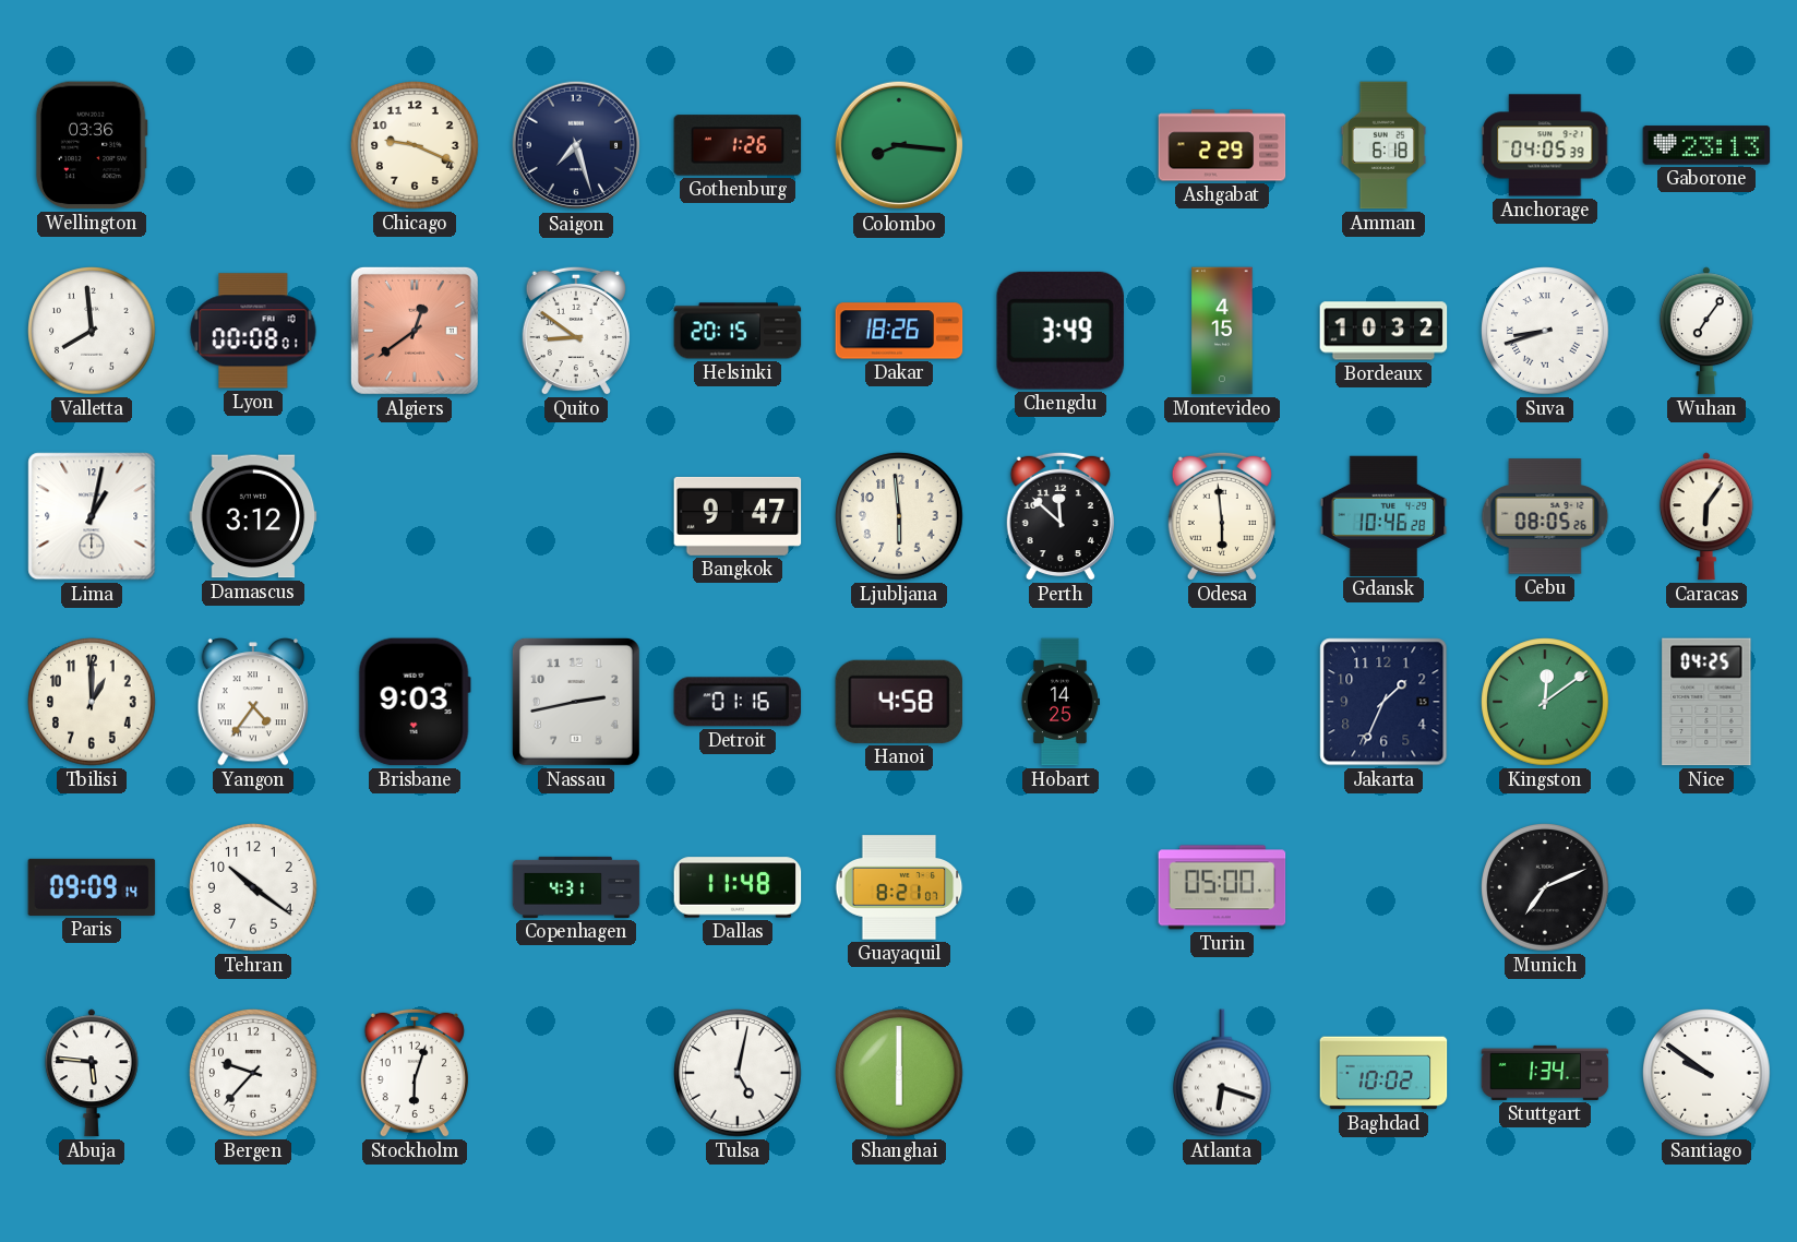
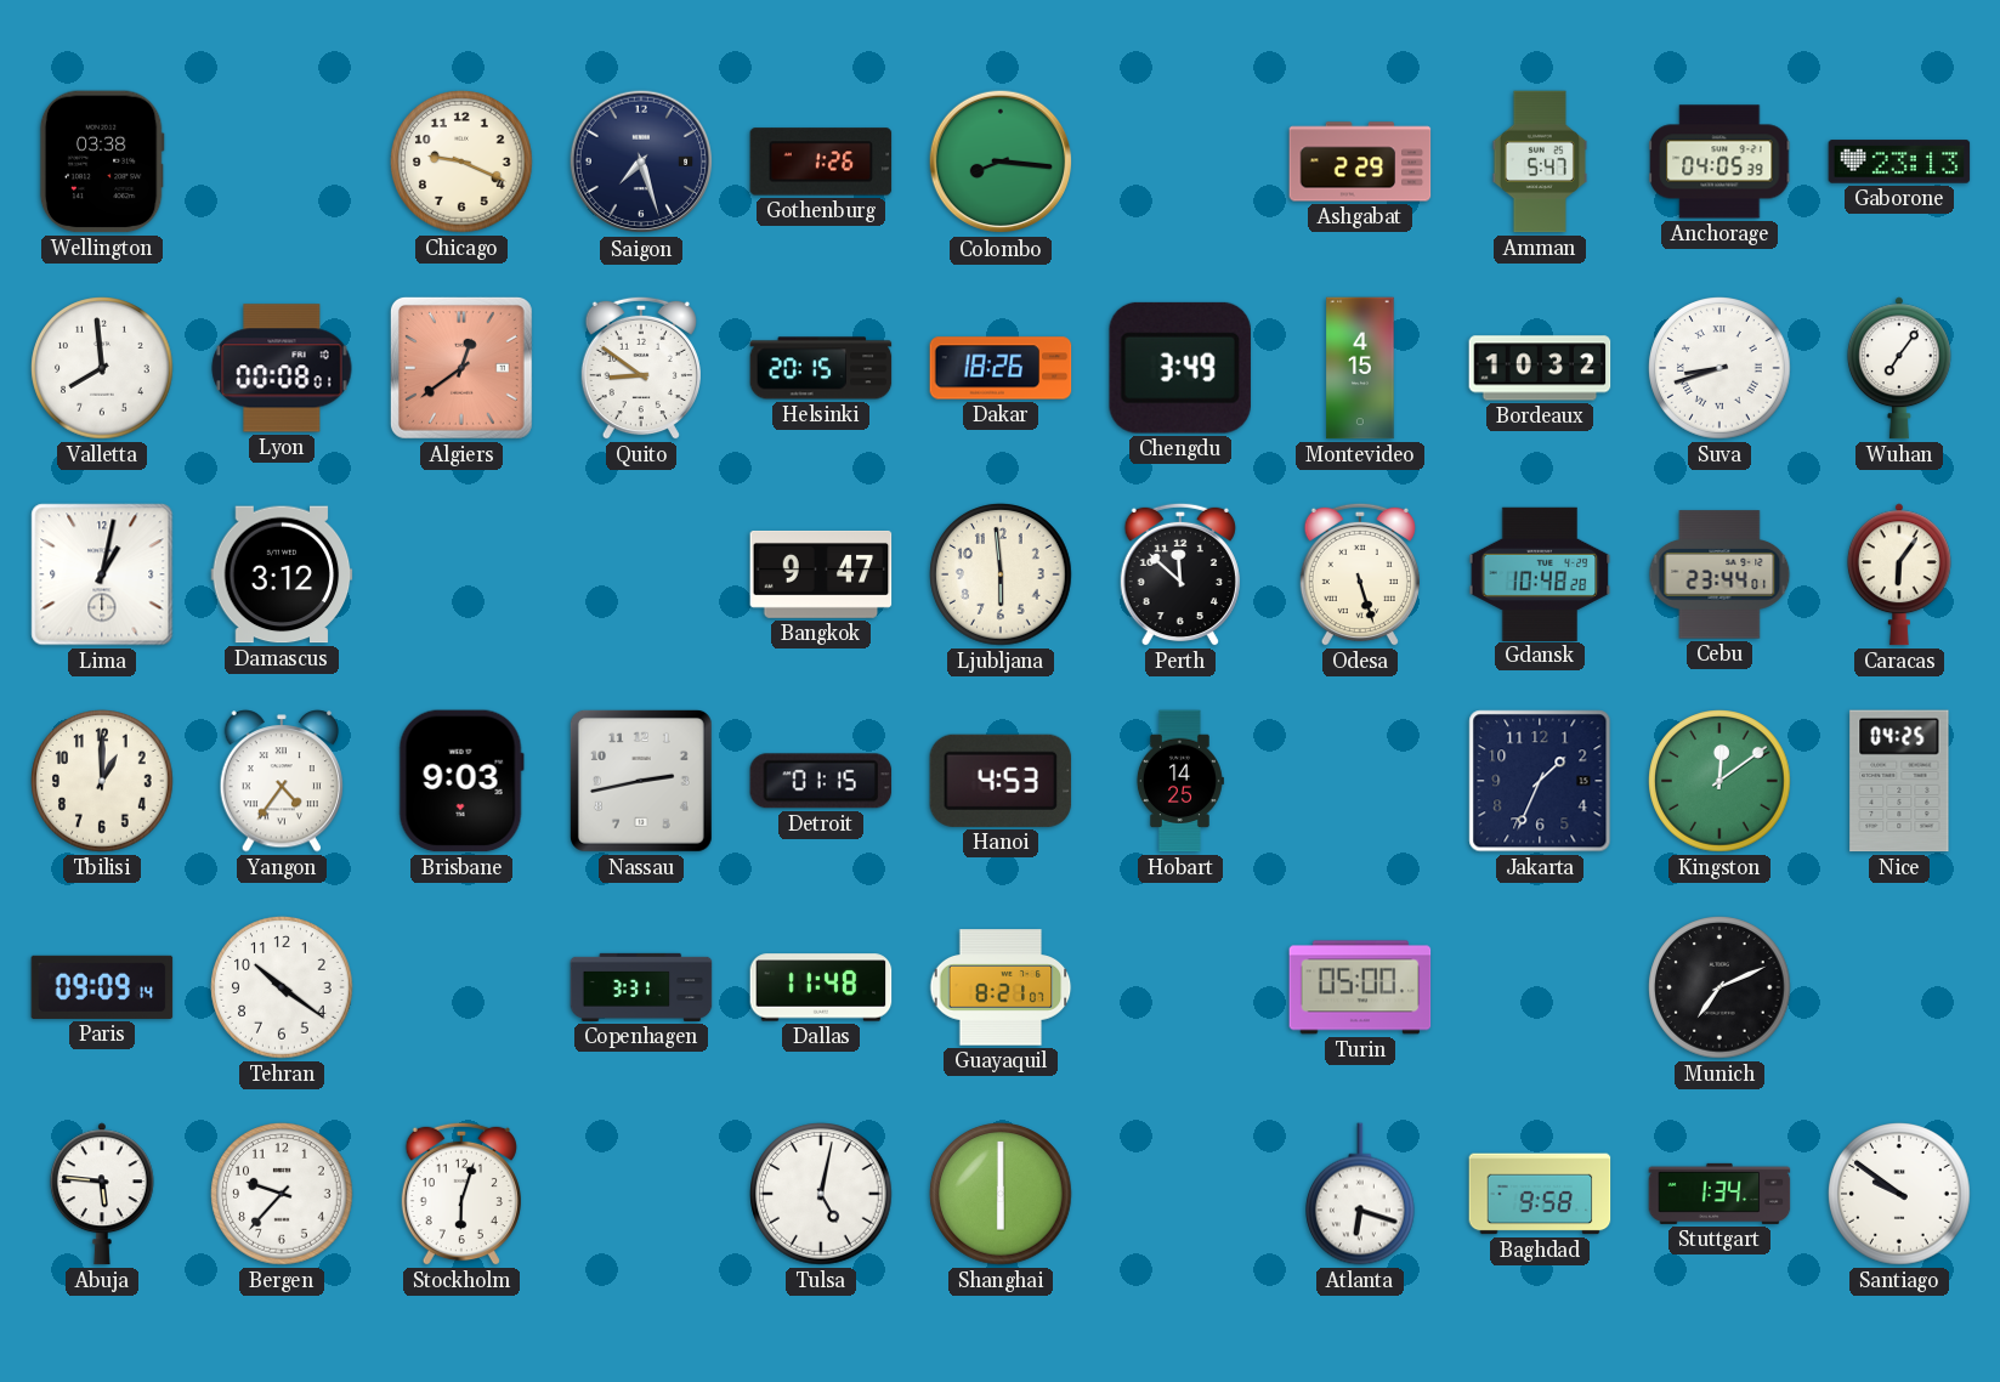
Wellington: 03:36 -> 03:38 (102, 162)
Amman: 6:18 -> 5:47 (1540, 162)
Odesa: 5:59 -> 5:27 (1360, 574)
Gdansk: 10:46 -> 10:48 (1540, 573)
Cebu: 08:05 -> 23:44 (1719, 574)
Detroit: 01:16 -> 01:15 (821, 781)
Hanoi: 4:58 -> 4:53 (1001, 781)
Copenhagen: 4:31 -> 3:31 (641, 987)
Baghdad: 10:02 -> 9:58 (1540, 1194)
